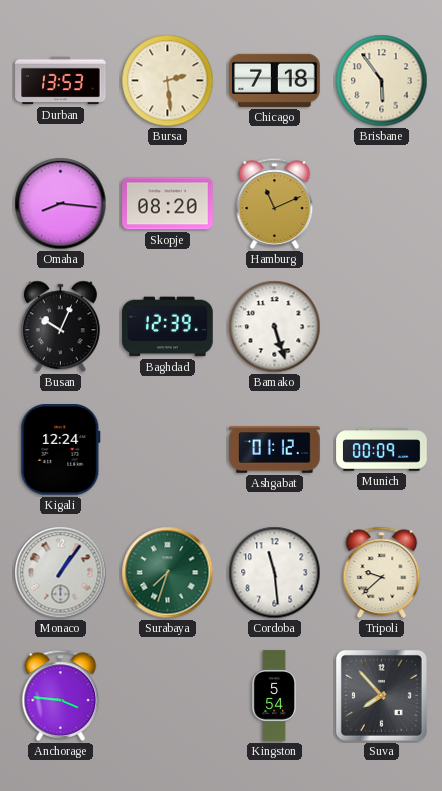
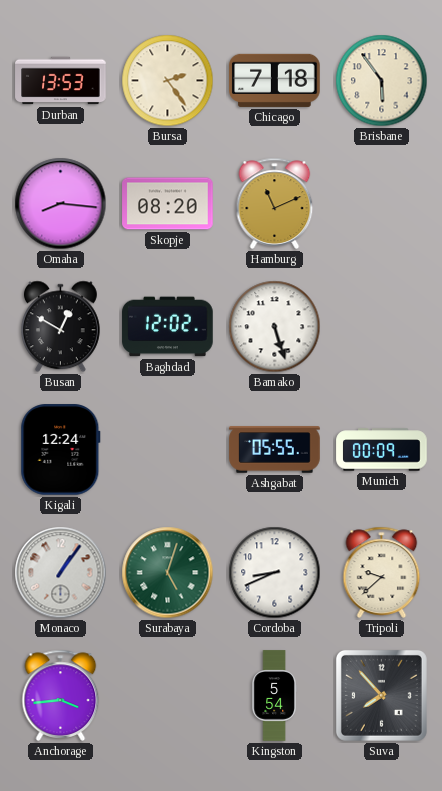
Bursa: 2:29 -> 2:24 (168, 81)
Busan: 10:04 -> 12:50 (60, 327)
Baghdad: 12:39 -> 12:02 (168, 327)
Ashgabat: 01:12 -> 05:55 (275, 450)
Surabaya: 7:33 -> 5:03 (168, 573)
Cordoba: 11:29 -> 8:41 (275, 573)
Anchorage: 3:46 -> 3:44 (61, 695)
